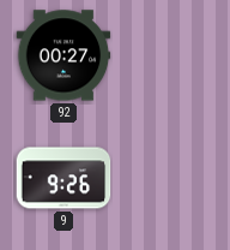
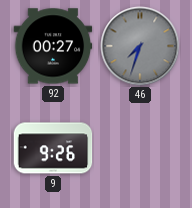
46: none -> 7:33 (140, 46)
